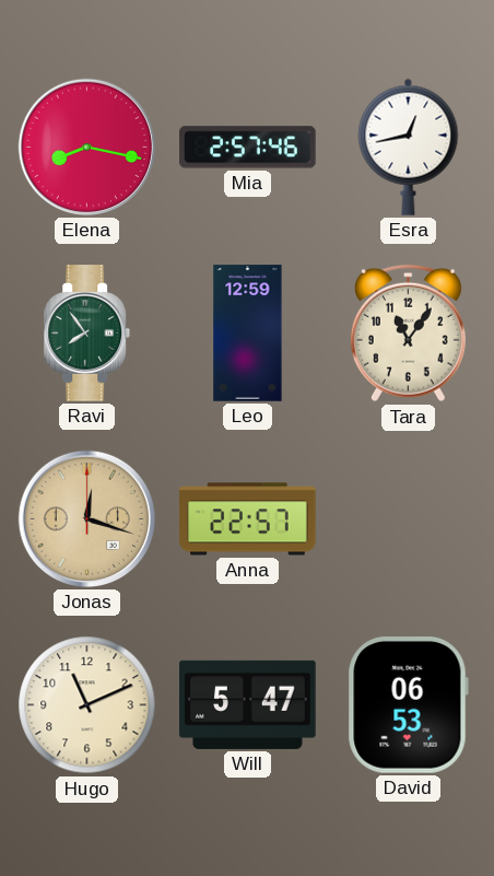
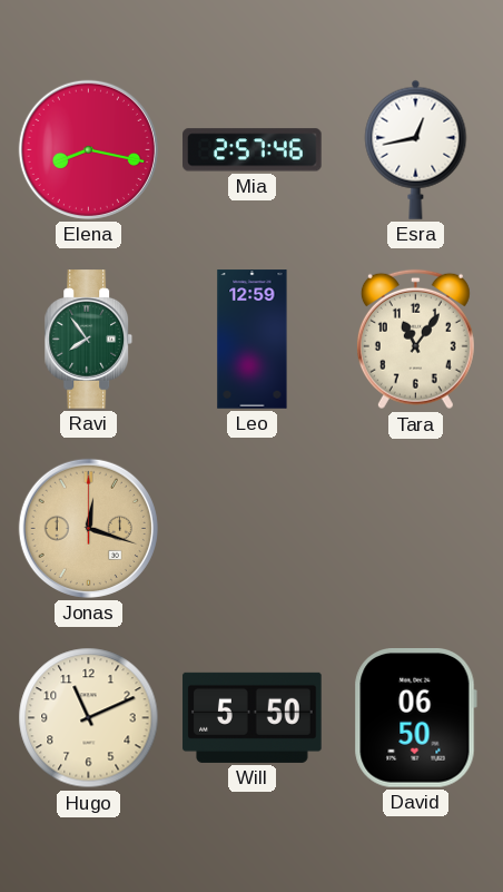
Anna: 22:57 -> none (248, 519)
Will: 5:47 -> 5:50 (253, 717)
David: 06:53 -> 06:50 (415, 718)
